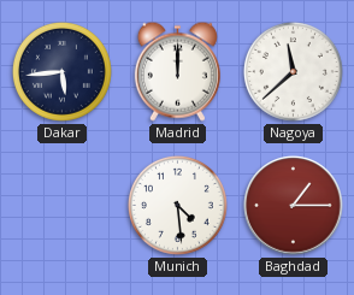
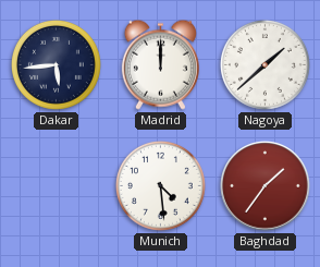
Nagoya: 11:38 -> 1:38 (264, 64)
Baghdad: 1:15 -> 1:36 (266, 186)
